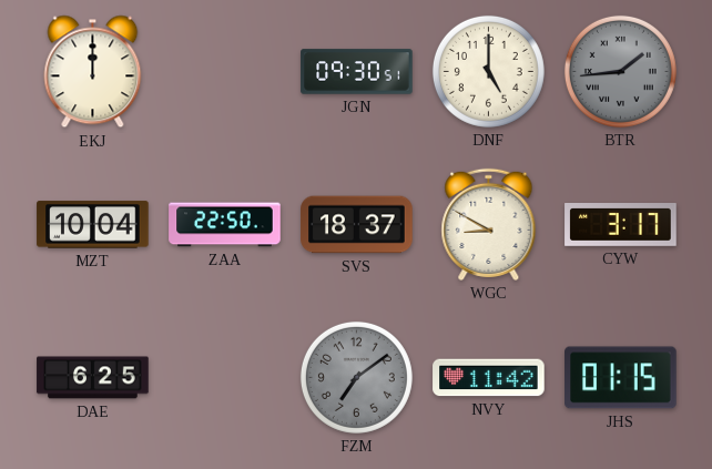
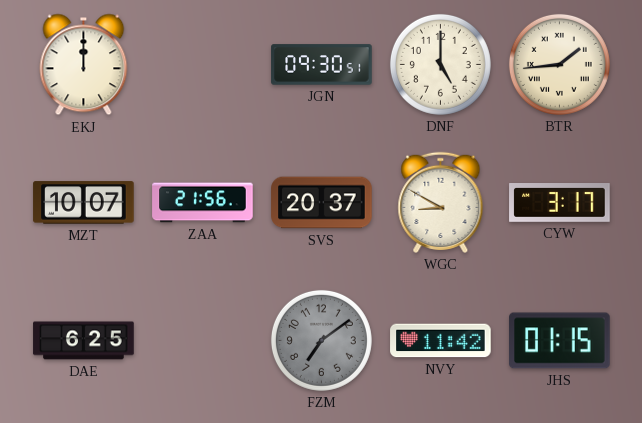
BTR dial: grey -> cream (559, 64)
MZT: 10:04 -> 10:07 (84, 203)
ZAA: 22:50 -> 21:56 (203, 203)
SVS: 18:37 -> 20:37 (322, 203)
